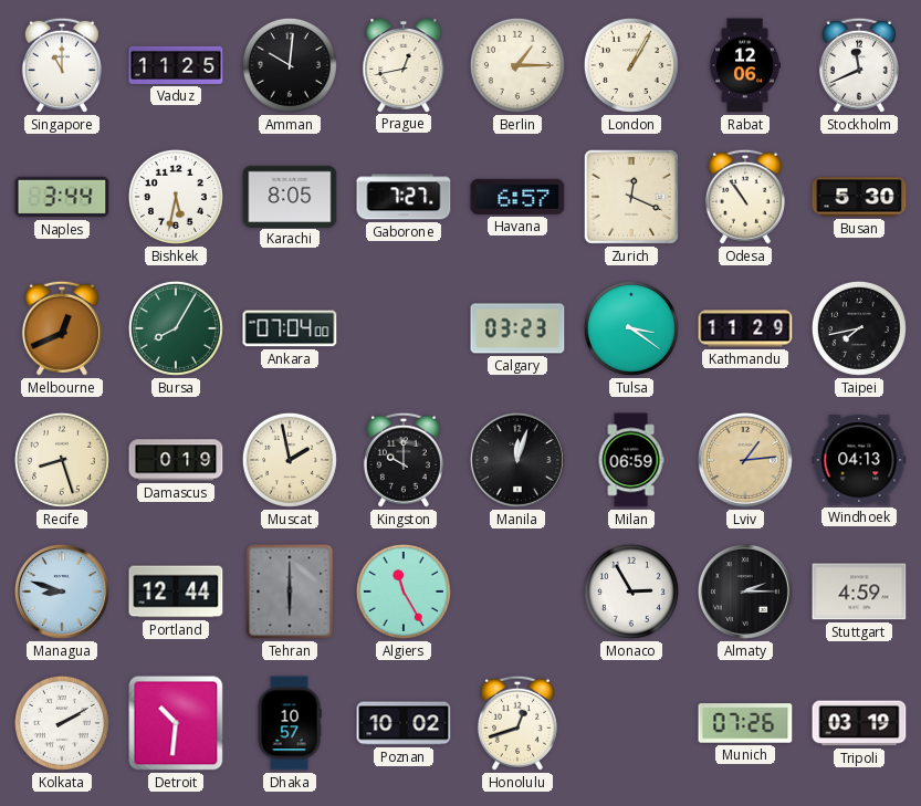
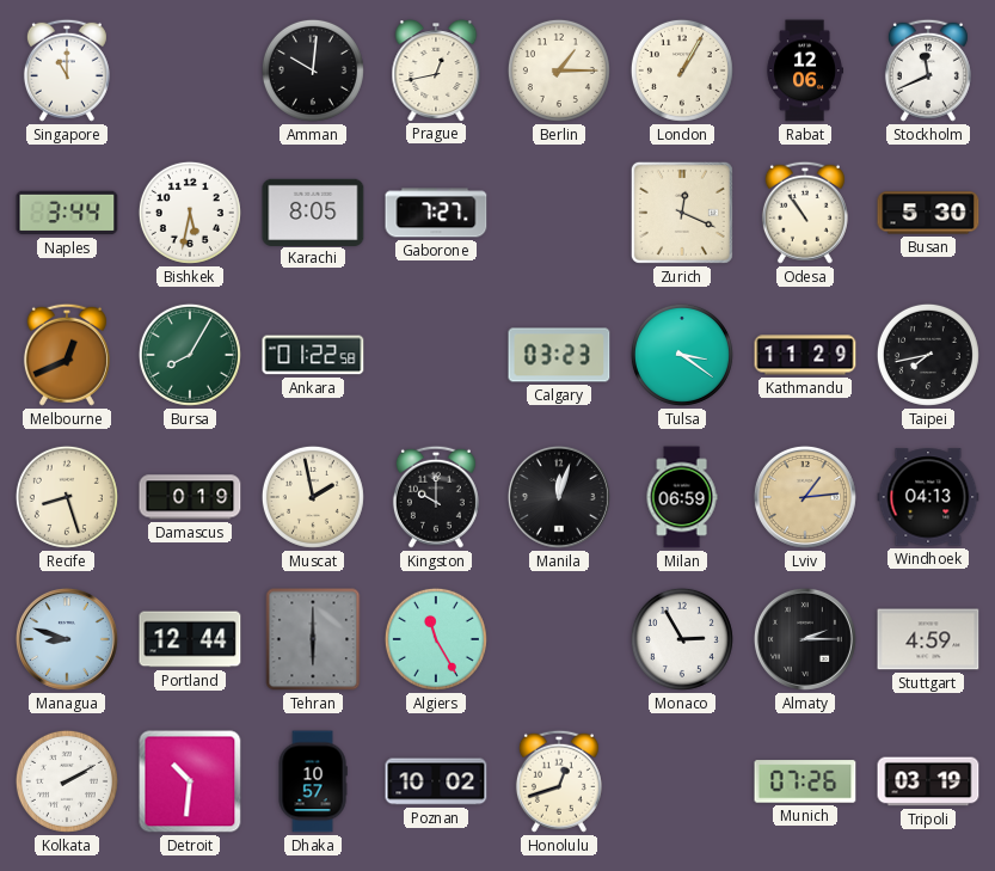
Vaduz: 11:25 -> none (176, 65)
Havana: 6:57 -> none (517, 197)
Ankara: 07:04 -> 01:22 (313, 355)
